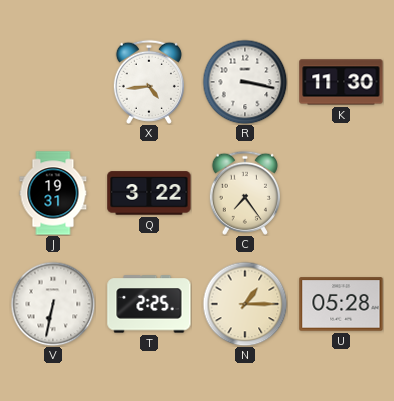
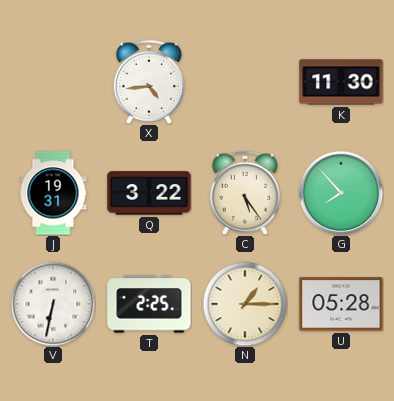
R: 3:17 -> none (245, 82)
C: 7:24 -> 5:24 (245, 193)
G: none -> 7:53 (341, 193)
